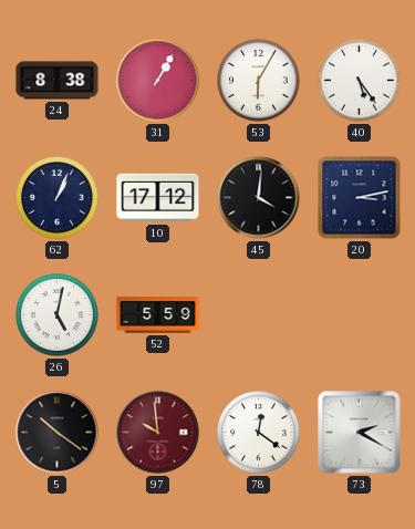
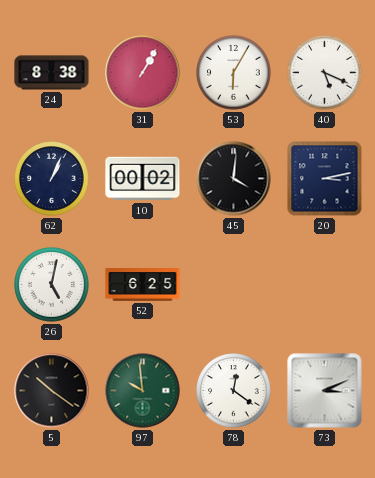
40: 5:24 -> 5:19 (325, 73)
10: 17:12 -> 00:02 (143, 179)
52: 5:59 -> 6:25 (143, 285)
97 dial: burgundy -> green (143, 391)
73: 2:20 -> 3:11 (325, 391)
